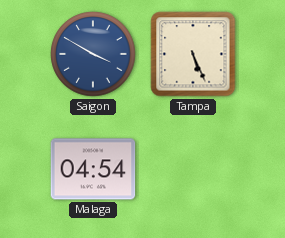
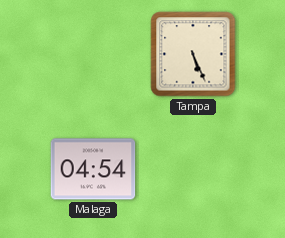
Saigon: 3:50 -> none (93, 54)
